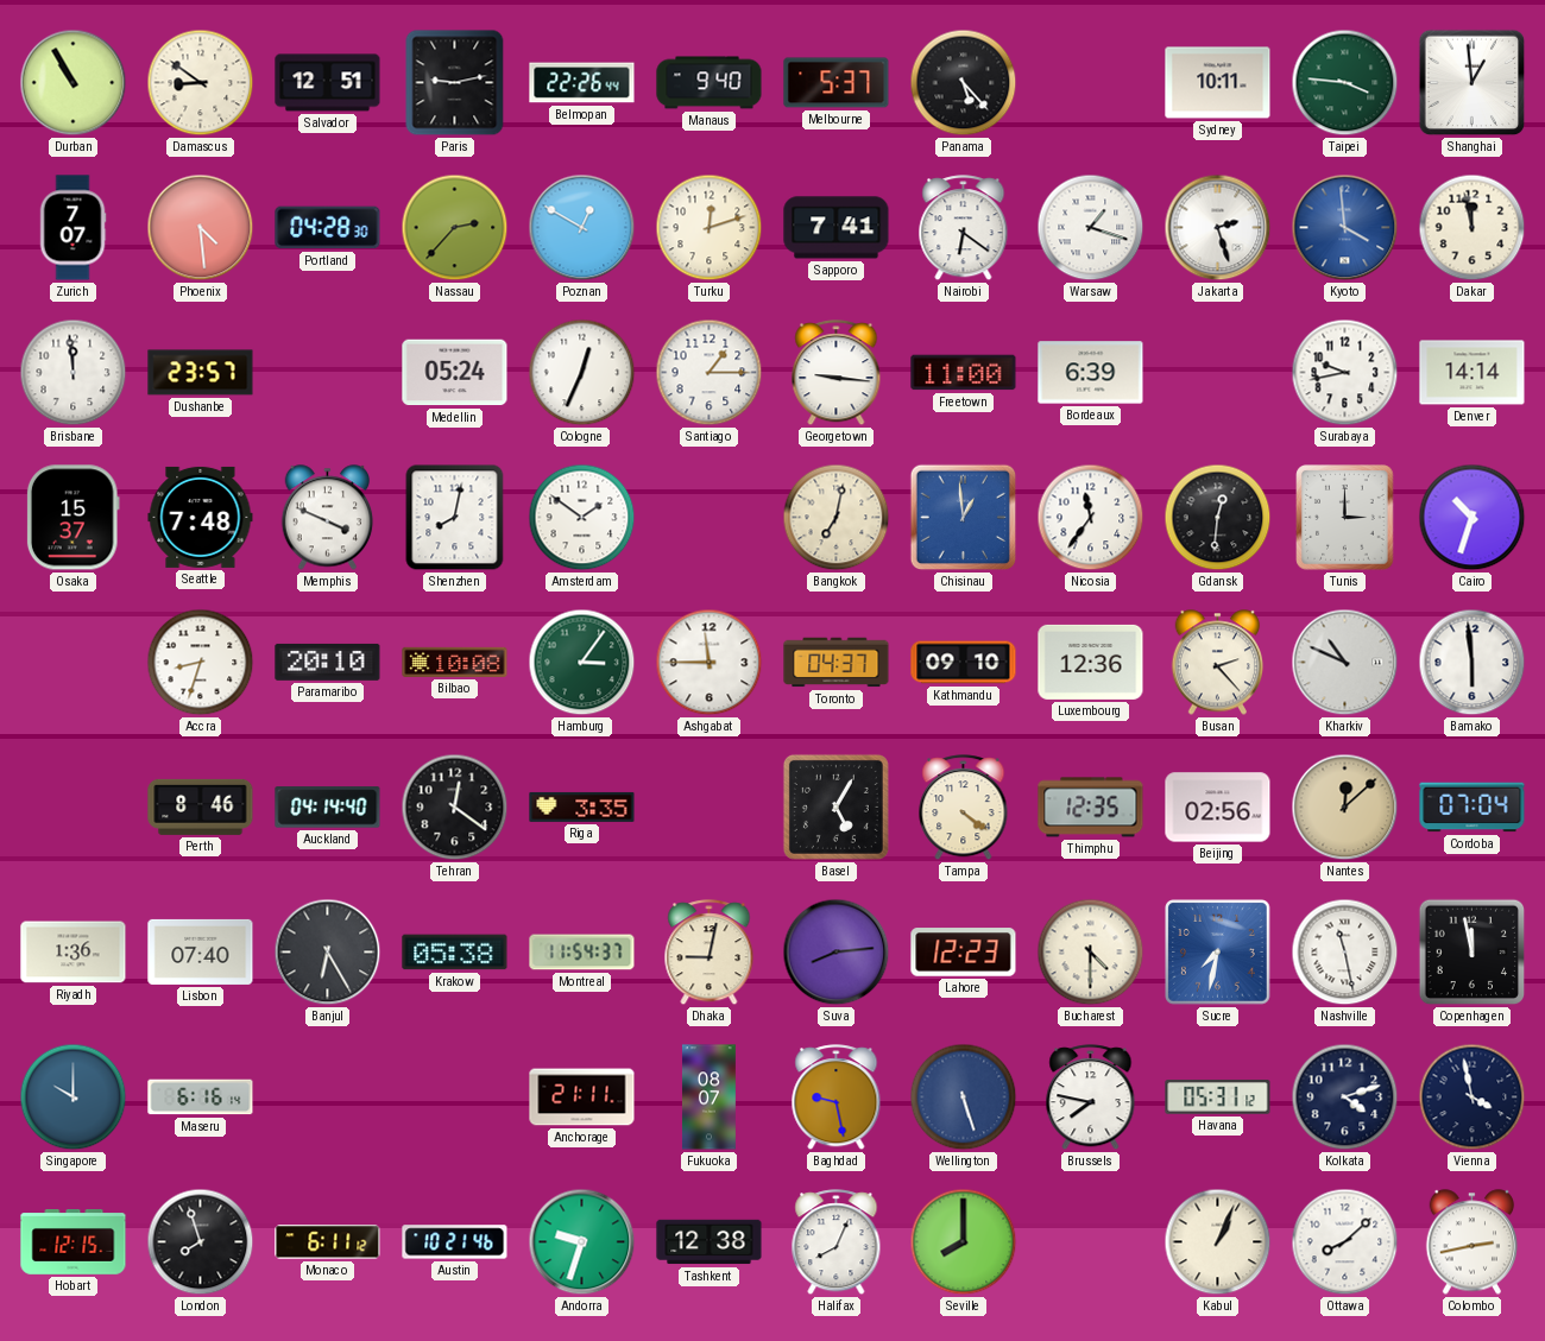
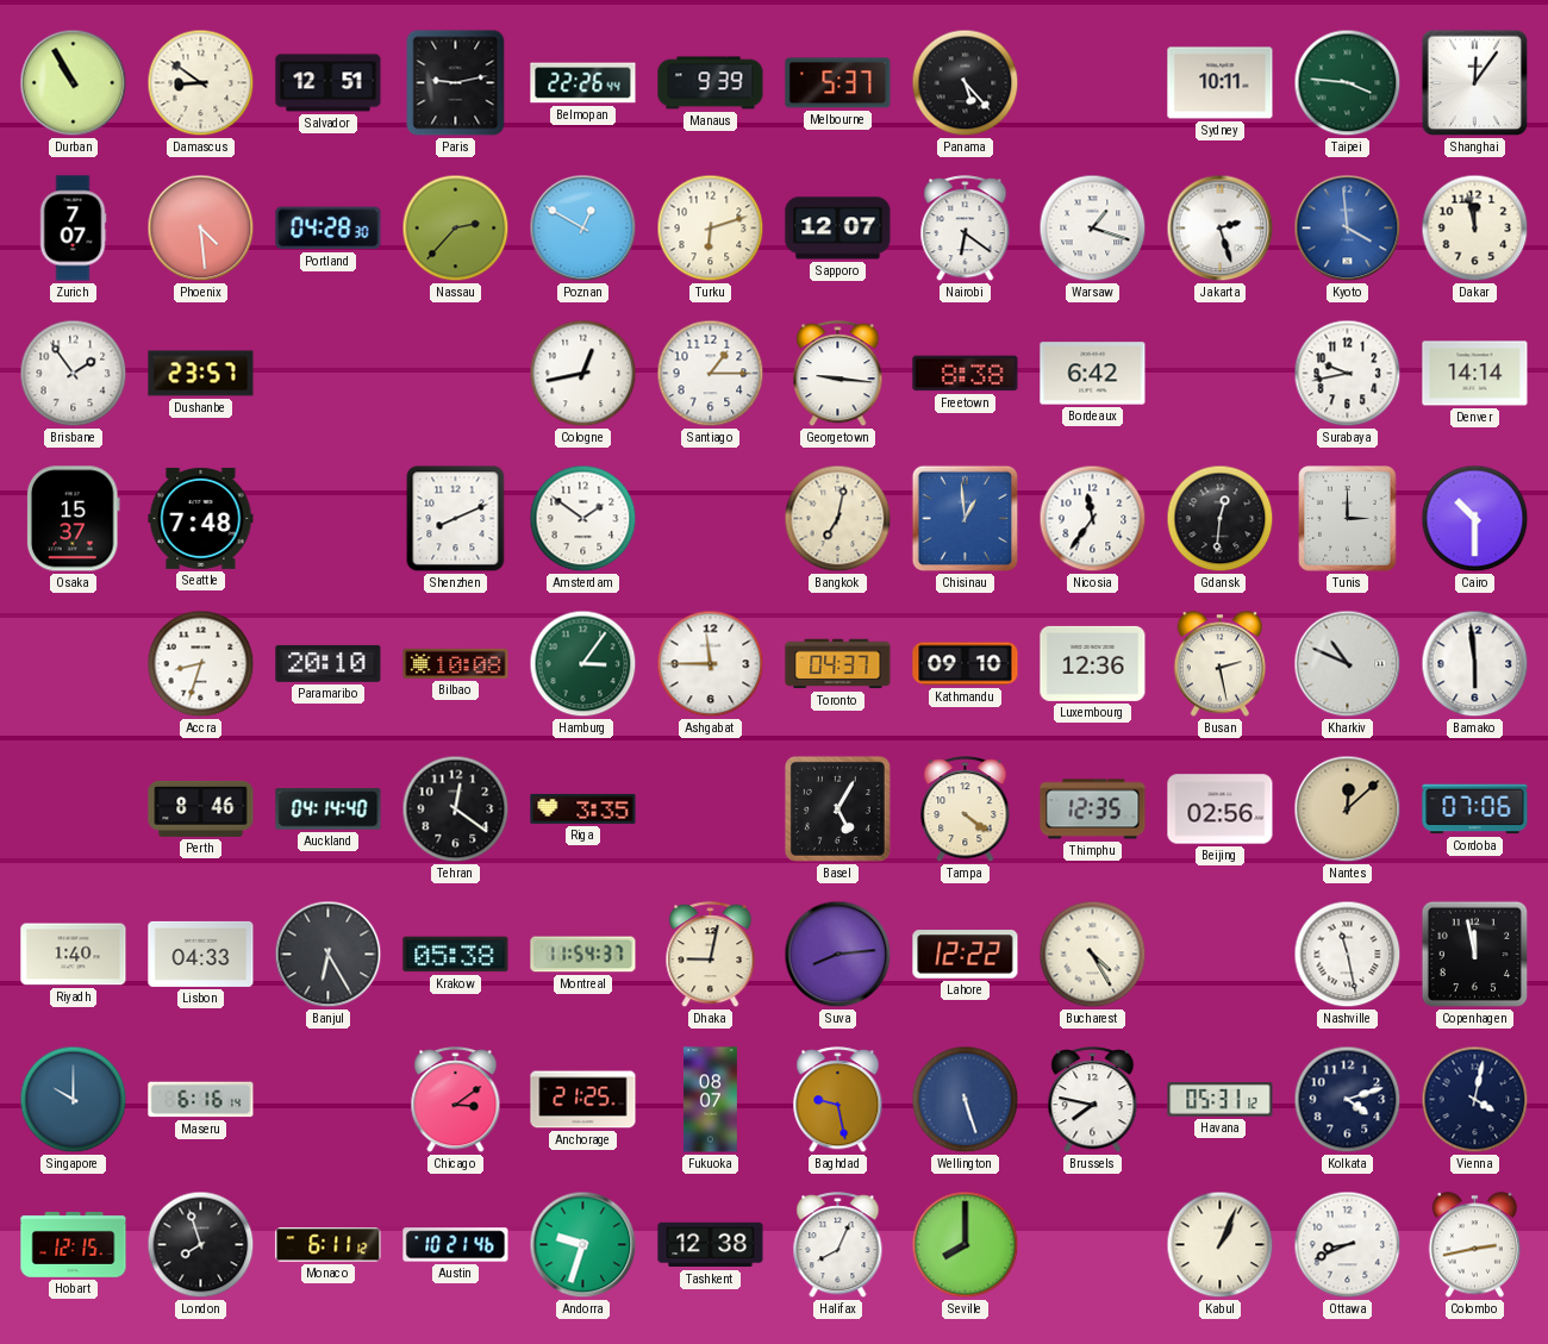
Manaus: 9:40 -> 9:39 (711, 83)
Shanghai: 12:59 -> 12:06 (1475, 83)
Turku: 12:12 -> 6:12 (711, 229)
Sapporo: 7:41 -> 12:07 (838, 229)
Brisbane: 11:59 -> 1:54 (74, 374)
Medellin: 05:24 -> none (455, 373)
Cologne: 12:34 -> 12:43 (583, 374)
Freetown: 11:00 -> 8:38 (966, 374)
Bordeaux: 6:39 -> 6:42 (1093, 374)
Memphis: 3:49 -> none (328, 518)
Shenzhen: 8:02 -> 8:11 (456, 519)
Cairo: 10:33 -> 10:30 (1475, 519)
Busan: 2:23 -> 2:28 (1221, 664)
Cordoba: 07:04 -> 07:06 (1475, 809)
Riyadh: 1:36 -> 1:40 (74, 955)
Lisbon: 07:40 -> 04:33 (201, 954)
Lahore: 12:23 -> 12:22 (966, 955)
Bucharest: 4:30 -> 4:25 (1093, 955)
Sucre: 7:32 -> none (1218, 953)
Chicago: none -> 3:09 (456, 1100)
Anchorage: 21:11 -> 21:25 (583, 1100)
Vienna: 3:58 -> 4:02 (1475, 1100)
Ottawa: 8:08 -> 8:41 (1348, 1245)
